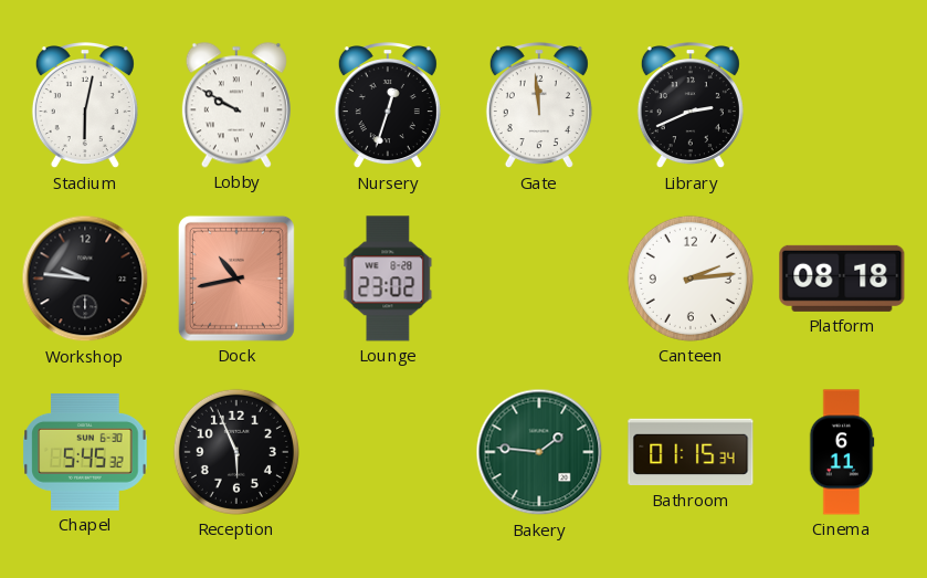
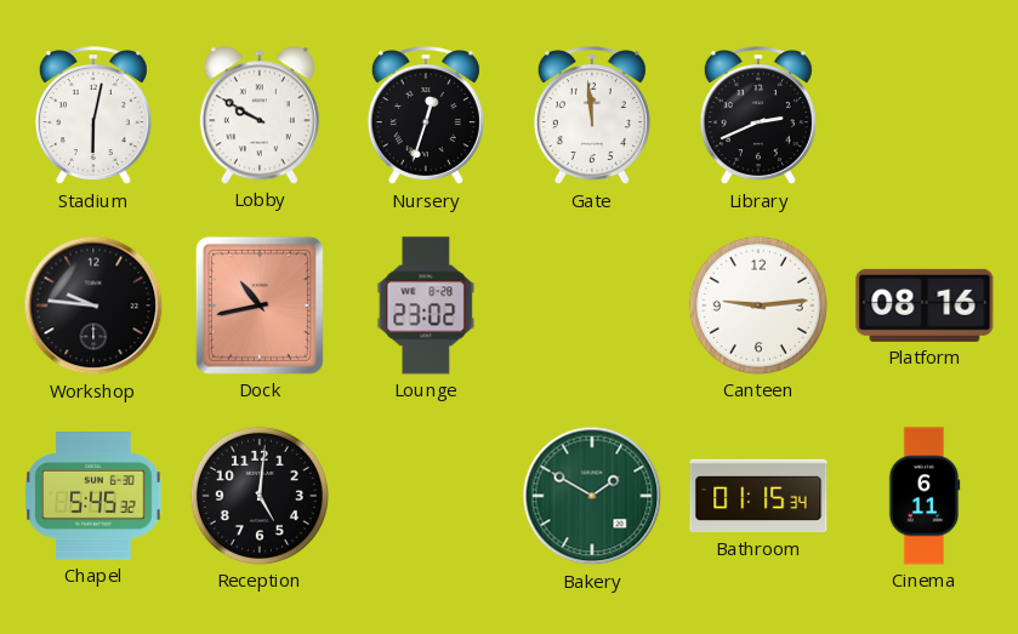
Canteen: 2:14 -> 9:14 (758, 305)
Platform: 08:18 -> 08:16 (925, 305)
Reception: 5:56 -> 5:01 (260, 496)
Bakery: 1:46 -> 1:50 (592, 496)
